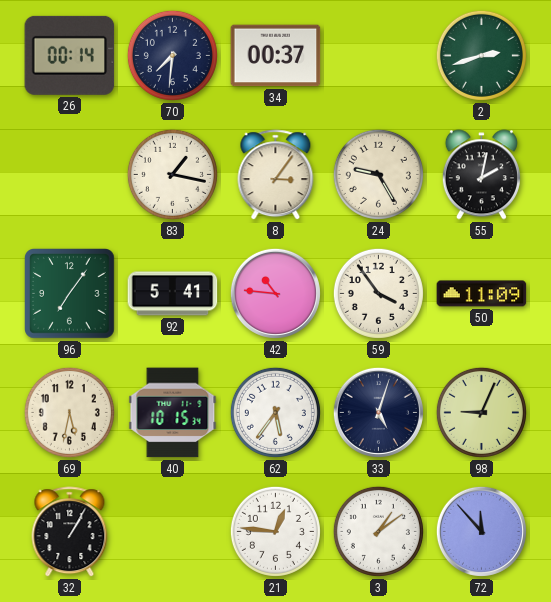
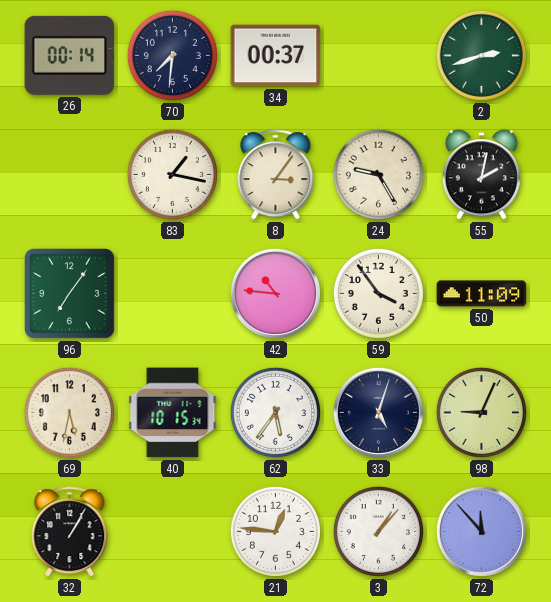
92: 5:41 -> none (173, 294)
3: 1:09 -> 1:07 (378, 531)
